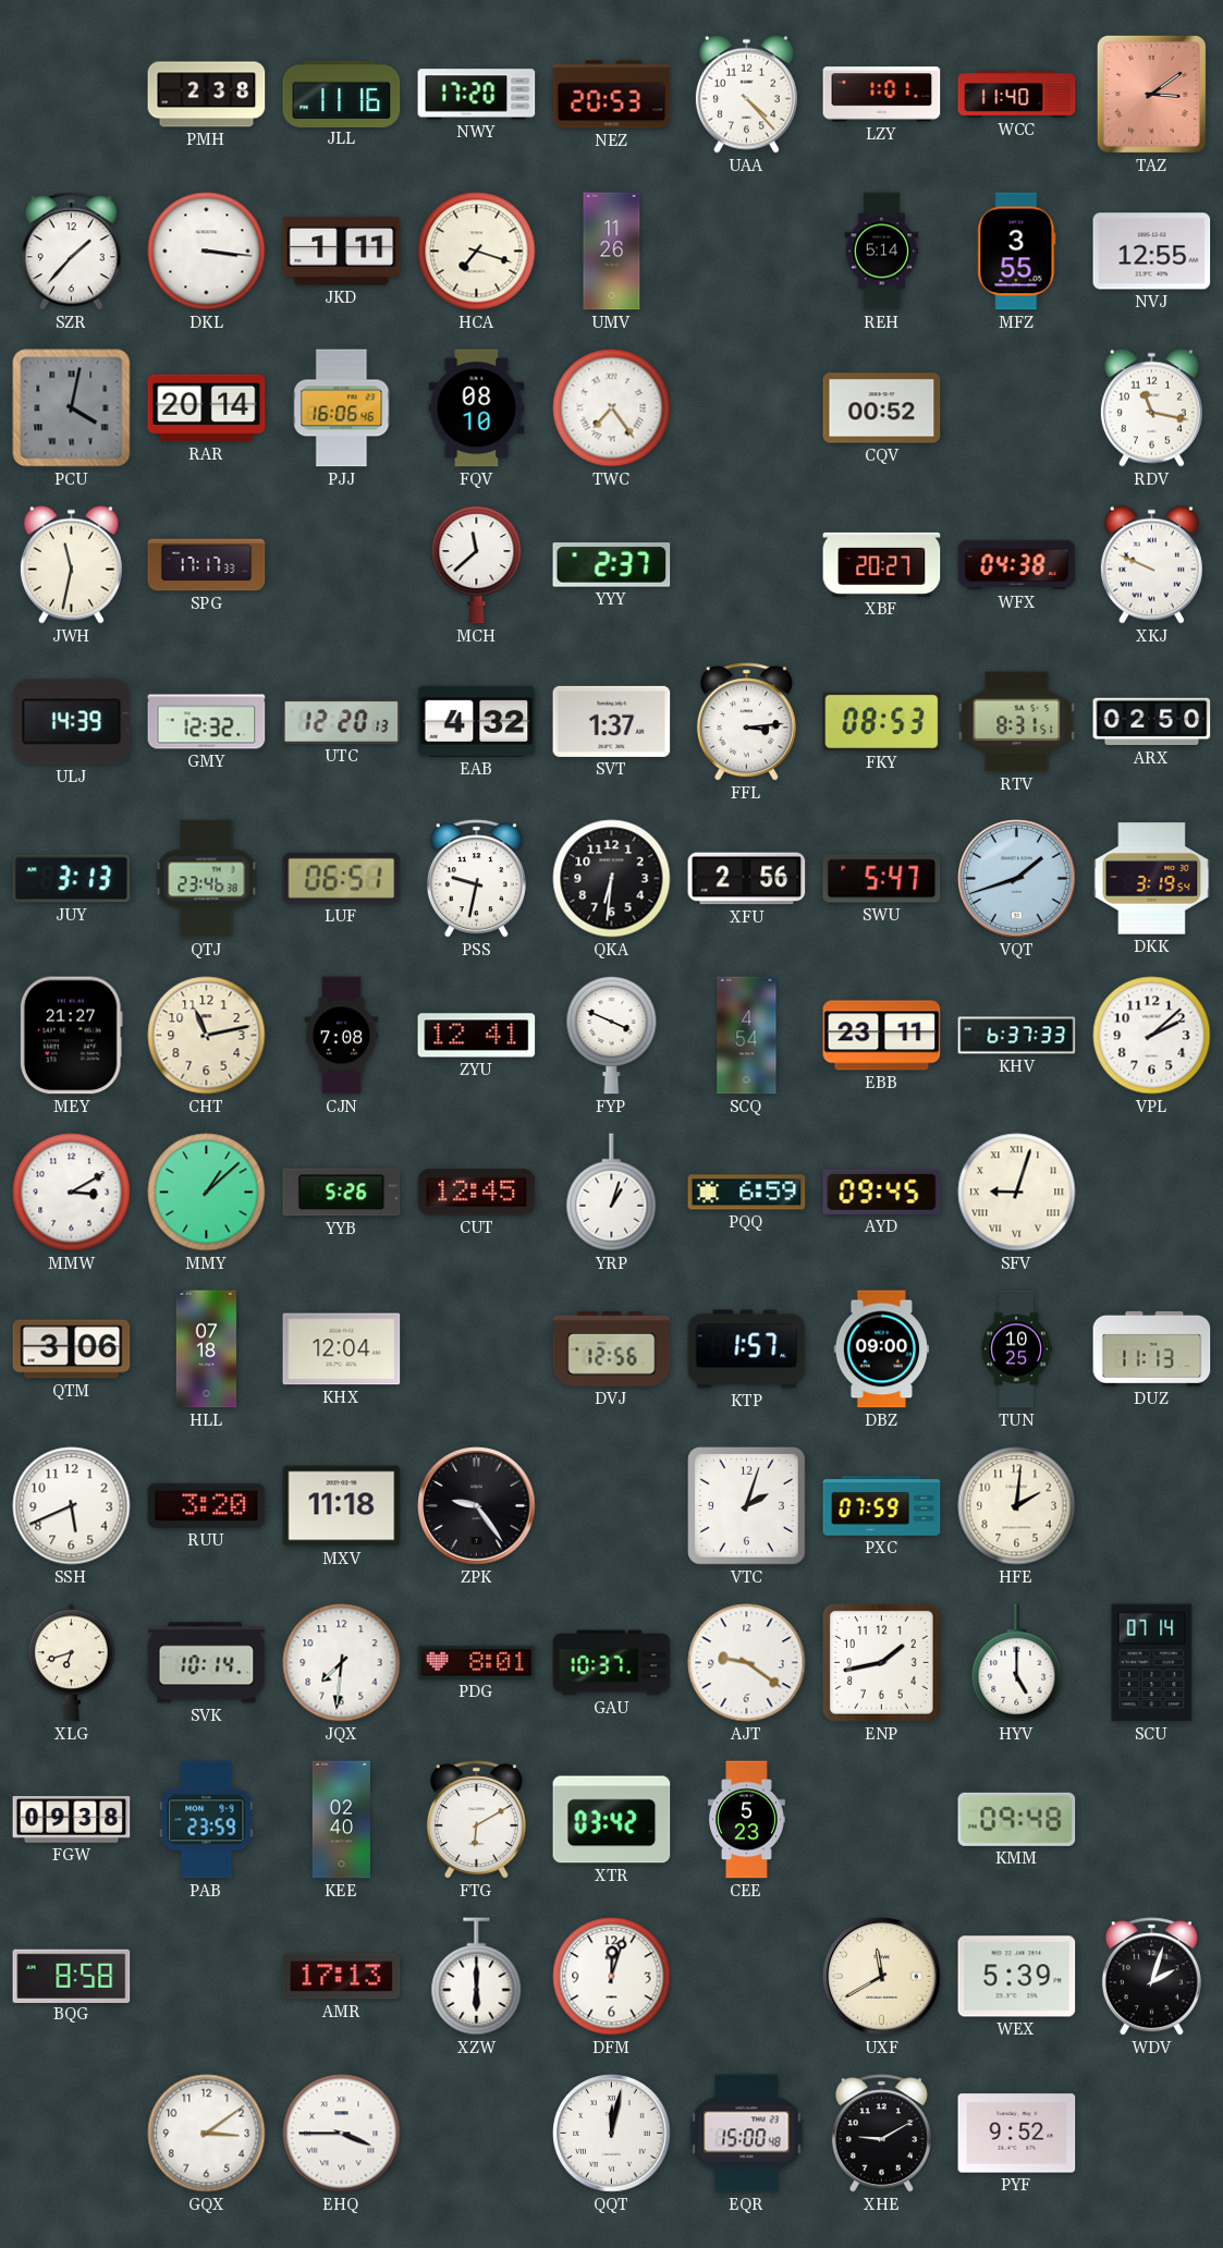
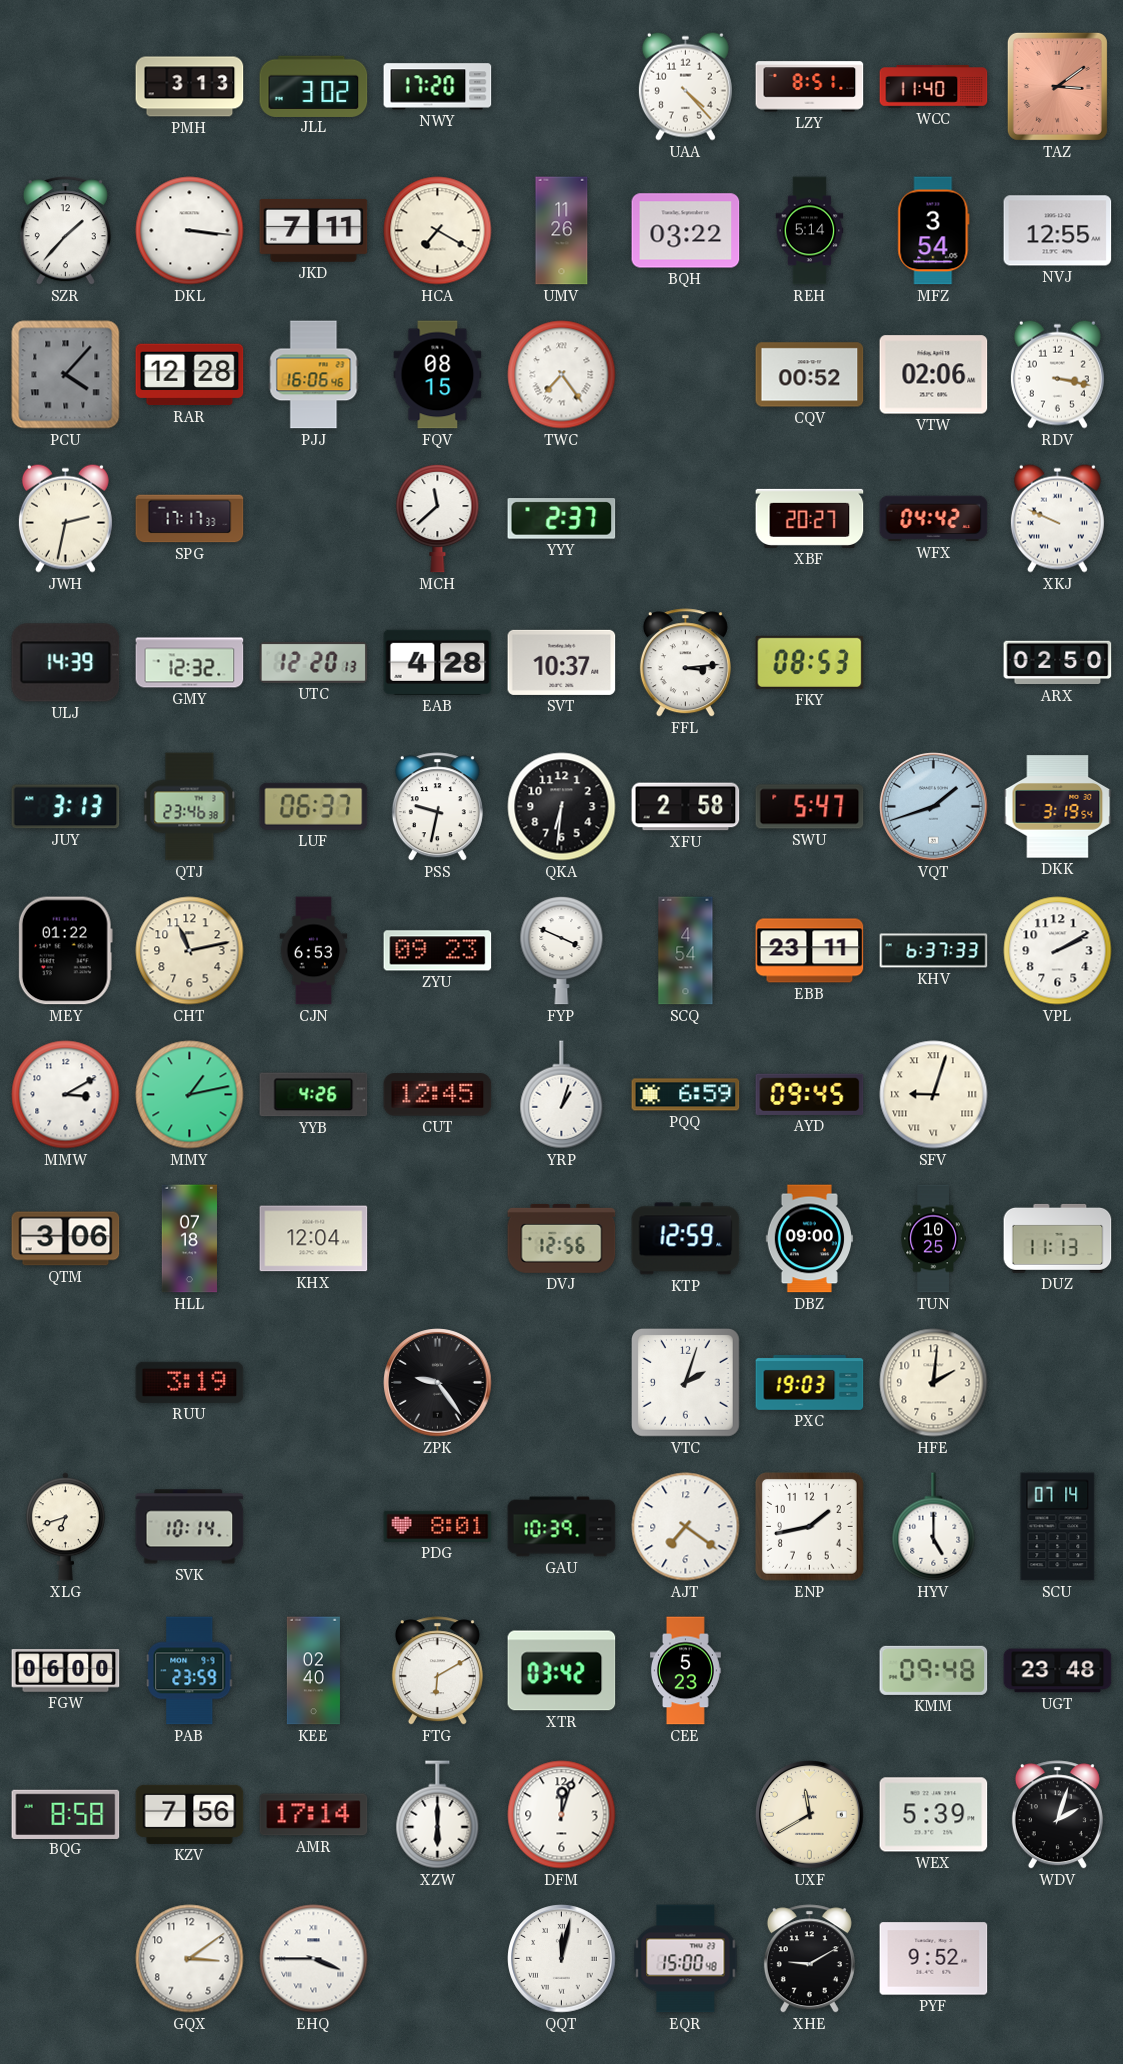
PMH: 2:38 -> 3:13 (190, 87)
JLL: 11:16 -> 3:02 (314, 86)
NEZ: 20:53 -> none (612, 95)
LZY: 1:01 -> 8:51 (810, 87)
JKD: 1:11 -> 7:11 (314, 230)
HCA: 7:18 -> 7:20 (438, 231)
BQH: none -> 03:22 (686, 231)
MFZ: 3:55 -> 3:54 (934, 231)
PCU: 4:02 -> 4:07 (66, 375)
RAR: 20:14 -> 12:28 (190, 375)
FQV: 08:10 -> 08:15 (438, 375)
VTW: none -> 02:06 (934, 375)
RDV: 11:17 -> 3:17 (1057, 374)
JWH: 11:32 -> 2:32 (65, 518)
WFX: 04:38 -> 04:42 (934, 519)
EAB: 4:32 -> 4:28 (438, 662)
SVT: 1:37 -> 10:37 (562, 662)
RTV: 8:31 -> none (1017, 722)
LUF: 06:51 -> 06:37 (314, 806)
XFU: 2:56 -> 2:58 (686, 807)
MEY: 21:27 -> 01:22 (65, 951)
CJN: 7:08 -> 6:53 (314, 951)
ZYU: 12:41 -> 09:23 (438, 951)
VPL: 2:08 -> 2:10 (1058, 951)
MMY: 1:08 -> 1:13 (190, 1095)
YYB: 5:26 -> 4:26 (314, 1095)
KTP: 1:57 -> 12:59 (686, 1239)
SSH: 5:41 -> none (72, 1506)
RUU: 3:20 -> 3:19 (190, 1382)
MXV: 11:18 -> none (342, 1506)
PXC: 07:59 -> 19:03 (810, 1382)
JQX: 7:31 -> none (342, 1663)
GAU: 10:37 -> 10:39 (562, 1527)
AJT: 9:21 -> 7:21 (686, 1527)
FGW: 09:38 -> 06:00 (66, 1671)
UGT: none -> 23:48 (1058, 1671)
KZV: none -> 7:56 (190, 1814)
AMR: 17:13 -> 17:14 (314, 1815)
